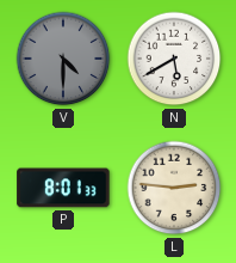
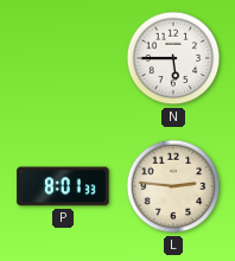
V: 4:30 -> none (63, 59)
N: 5:40 -> 5:45 (173, 58)
